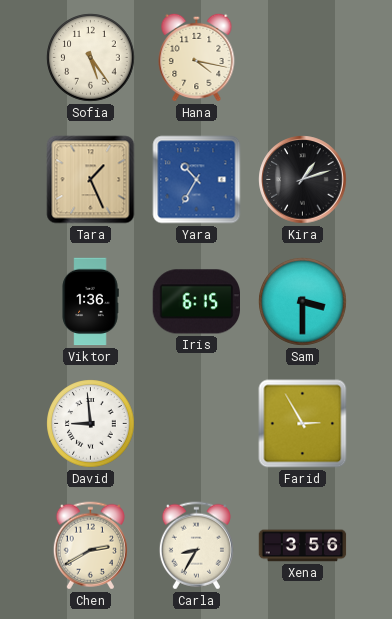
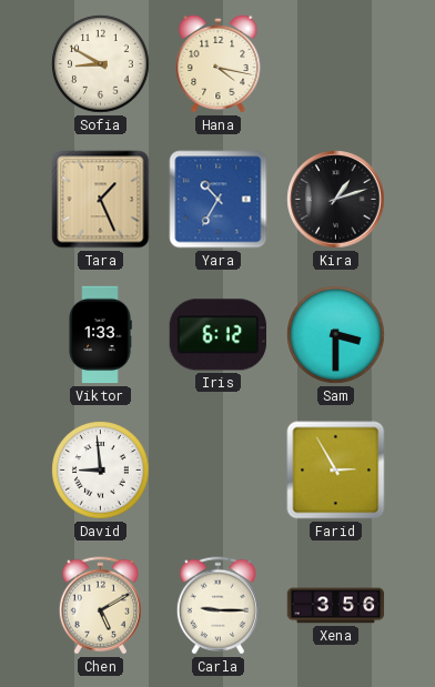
Sofia: 5:24 -> 8:50 (101, 64)
Viktor: 1:36 -> 1:33 (100, 335)
Iris: 6:15 -> 6:12 (217, 335)
Chen: 2:40 -> 5:10 (100, 606)
Carla: 8:35 -> 9:15 (217, 606)
